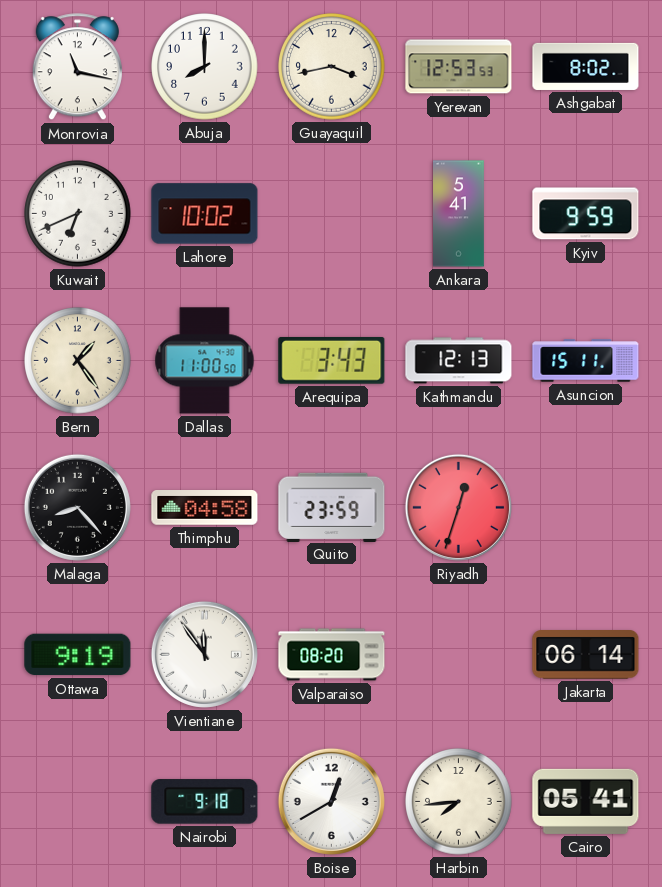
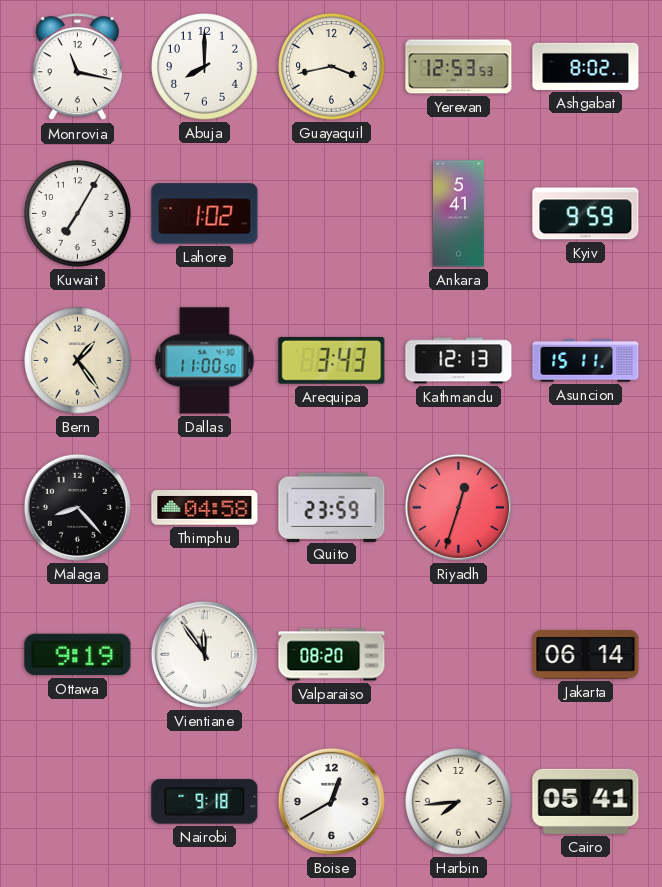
Kuwait: 6:41 -> 7:05 (78, 214)
Lahore: 10:02 -> 1:02 (205, 214)
